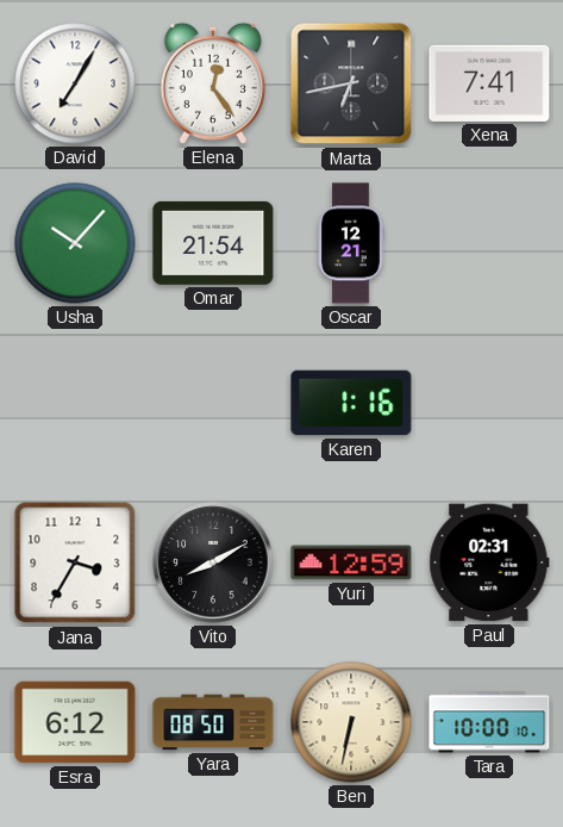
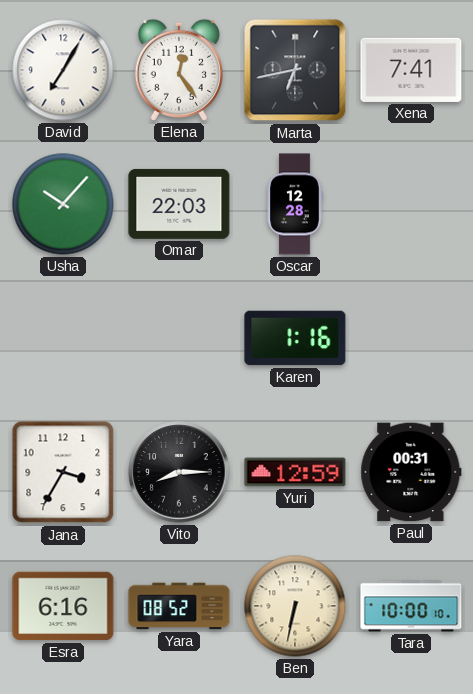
Omar: 21:54 -> 22:03 (179, 204)
Oscar: 12:21 -> 12:28 (295, 204)
Vito: 8:10 -> 8:15 (179, 472)
Paul: 02:31 -> 00:31 (411, 472)
Esra: 6:12 -> 6:16 (63, 606)
Yara: 08:50 -> 08:52 (179, 606)
